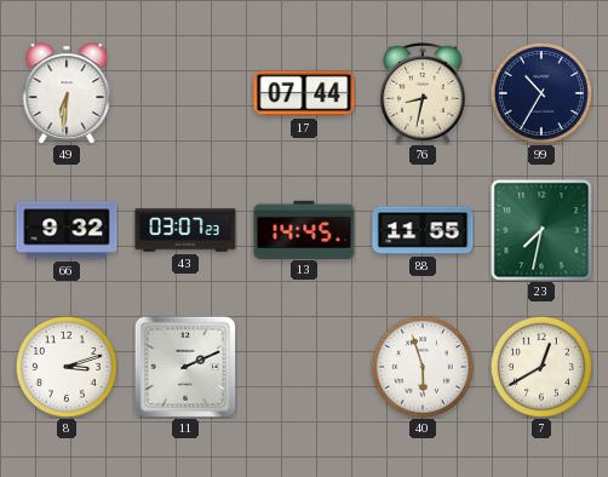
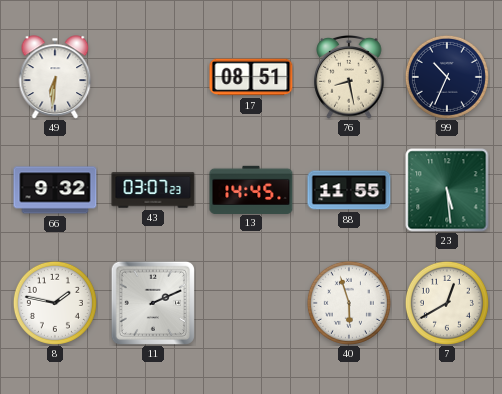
17: 07:44 -> 08:51 (251, 77)
76: 8:32 -> 8:28 (349, 78)
99: 10:35 -> 10:34 (447, 77)
23: 7:32 -> 5:29 (447, 190)
8: 3:12 -> 1:47 (55, 303)
